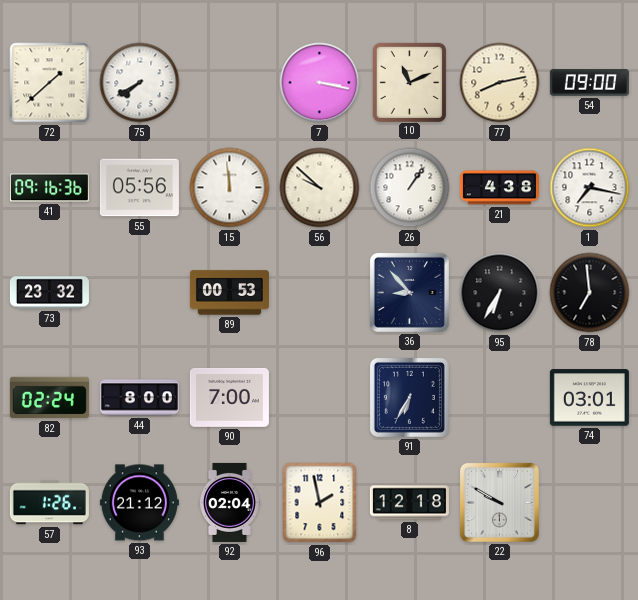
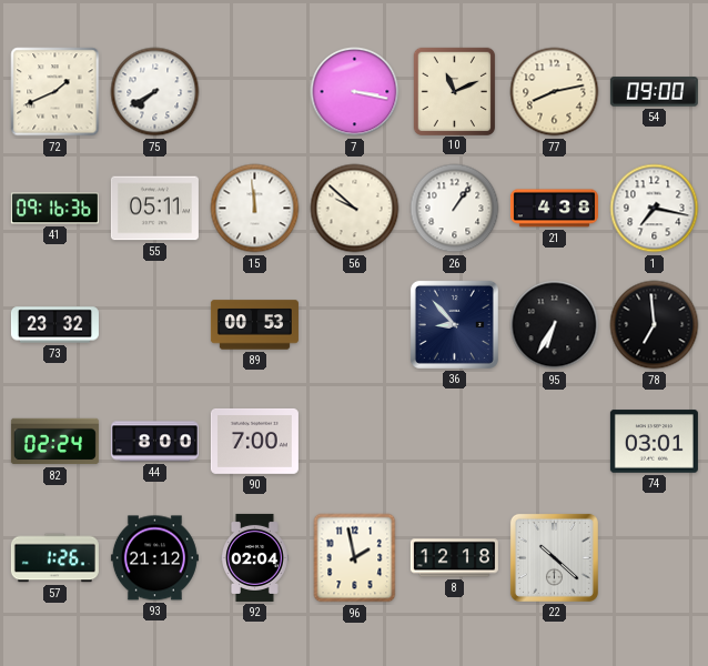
72: 1:38 -> 1:41 (55, 92)
55: 05:56 -> 05:11 (154, 209)
91: 6:35 -> none (409, 397)
22: 9:50 -> 10:22 (554, 557)
